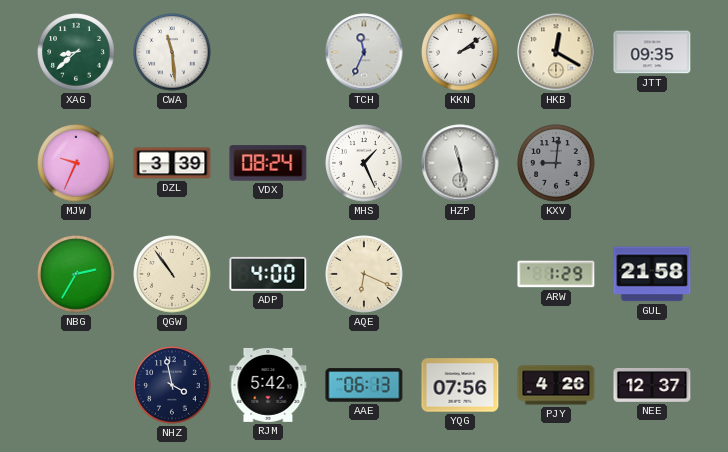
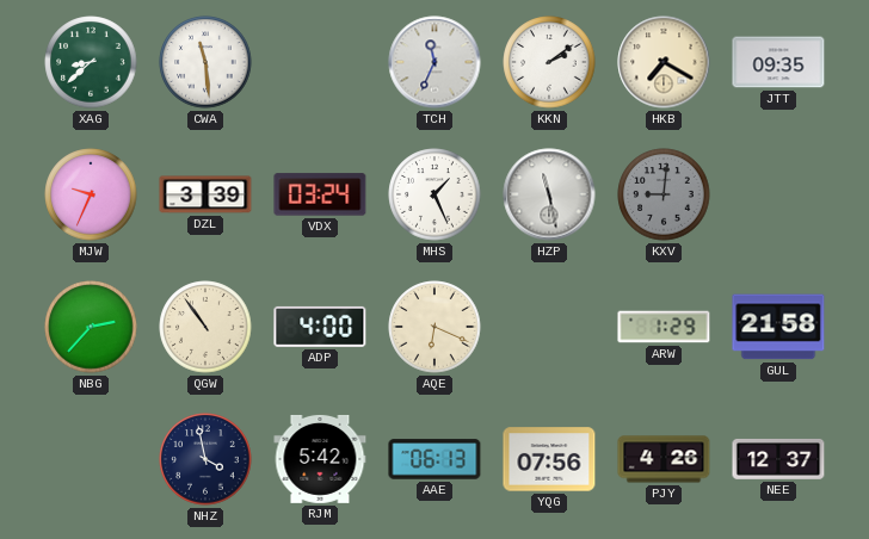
HKB: 12:20 -> 7:20 (664, 62)
VDX: 08:24 -> 03:24 (320, 194)
NBG: 2:35 -> 2:37 (91, 327)
